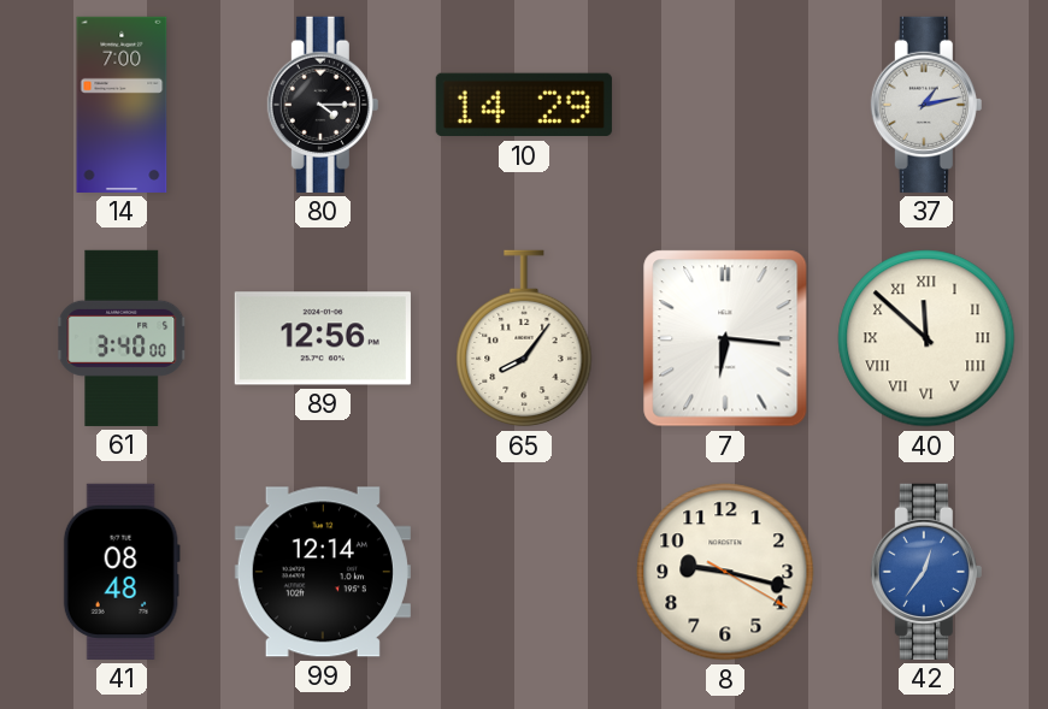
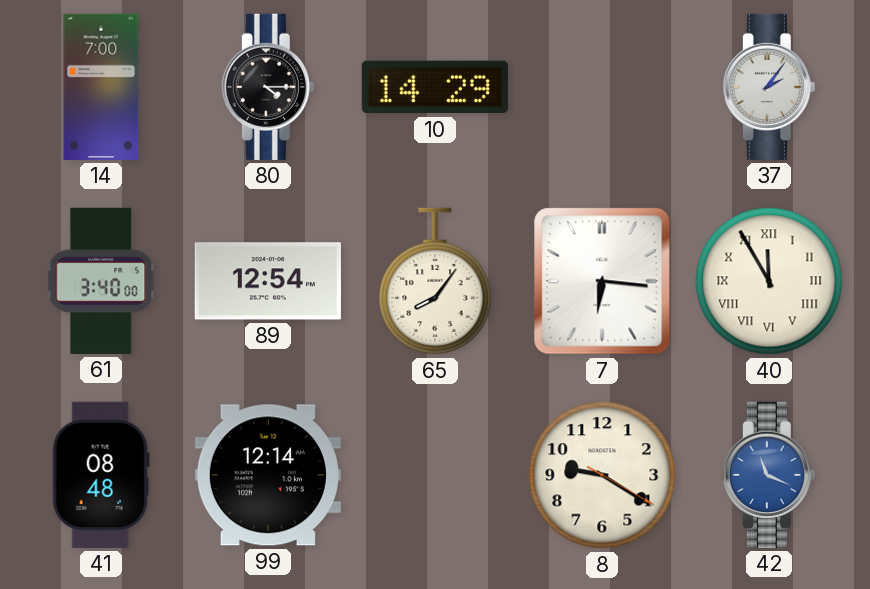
37: 1:13 -> 2:06 (769, 87)
89: 12:56 -> 12:54 (268, 281)
40: 11:52 -> 11:55 (769, 281)
8: 9:17 -> 9:20 (602, 475)
42: 12:36 -> 11:19 (769, 475)
